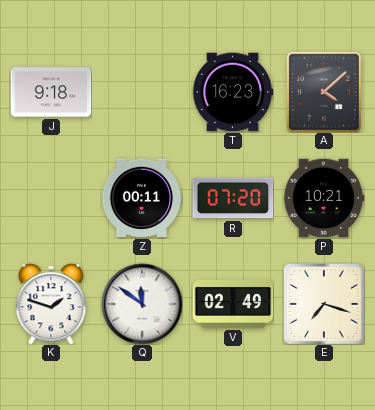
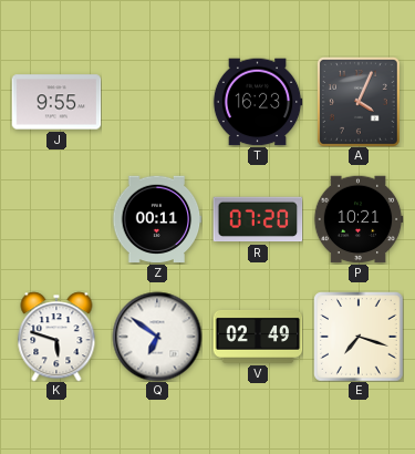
J: 9:18 -> 9:55 (56, 102)
A: 4:08 -> 4:04 (359, 102)
K: 1:48 -> 5:48 (56, 337)
Q: 11:51 -> 6:51 (157, 337)
